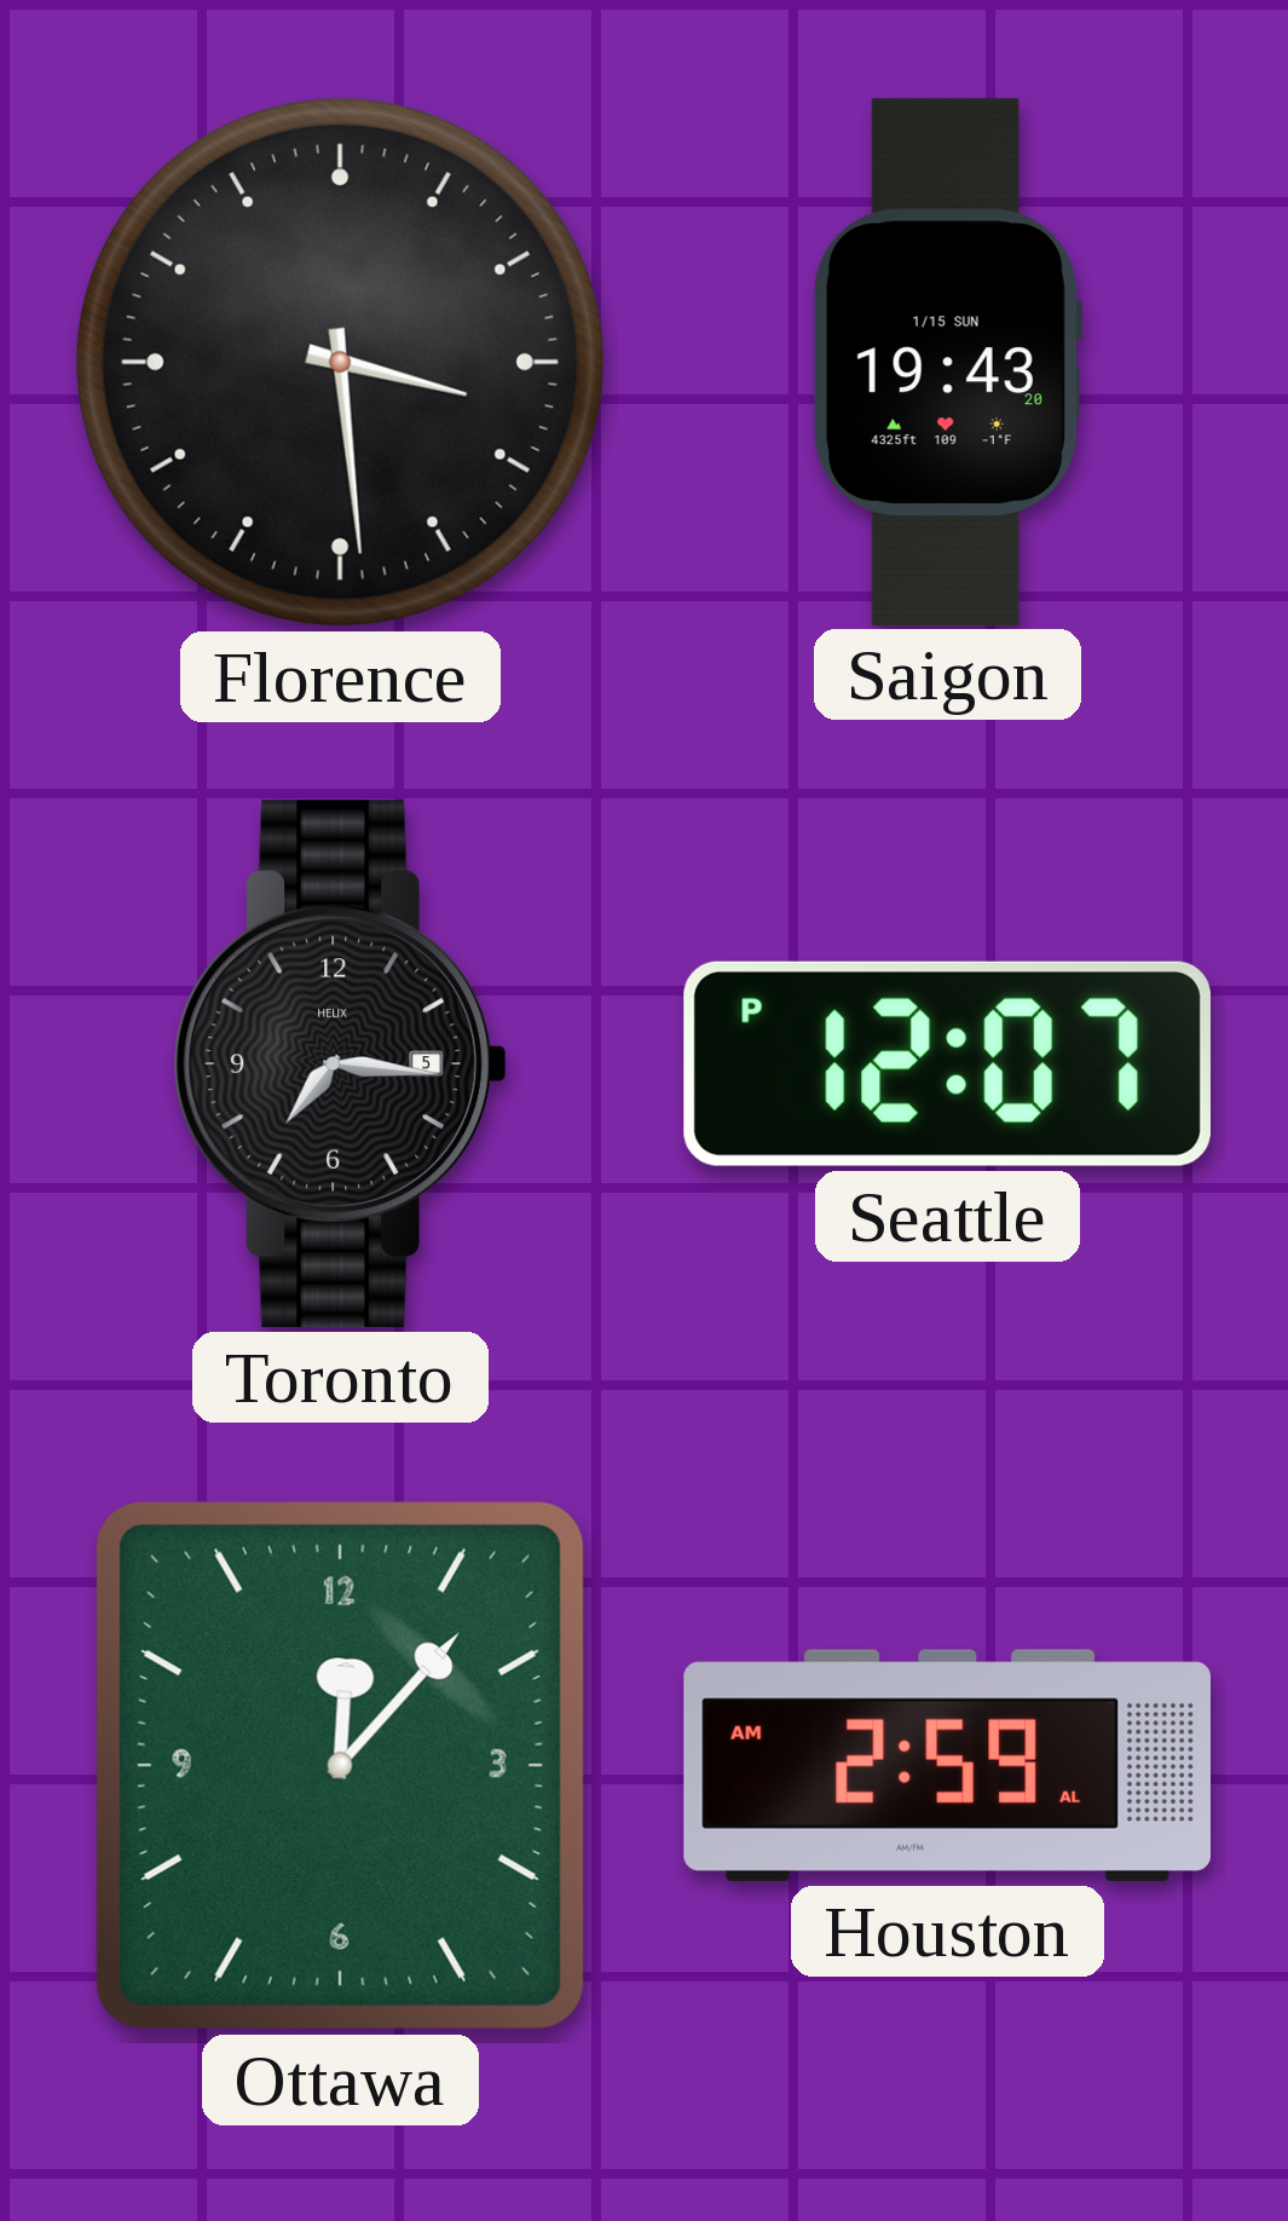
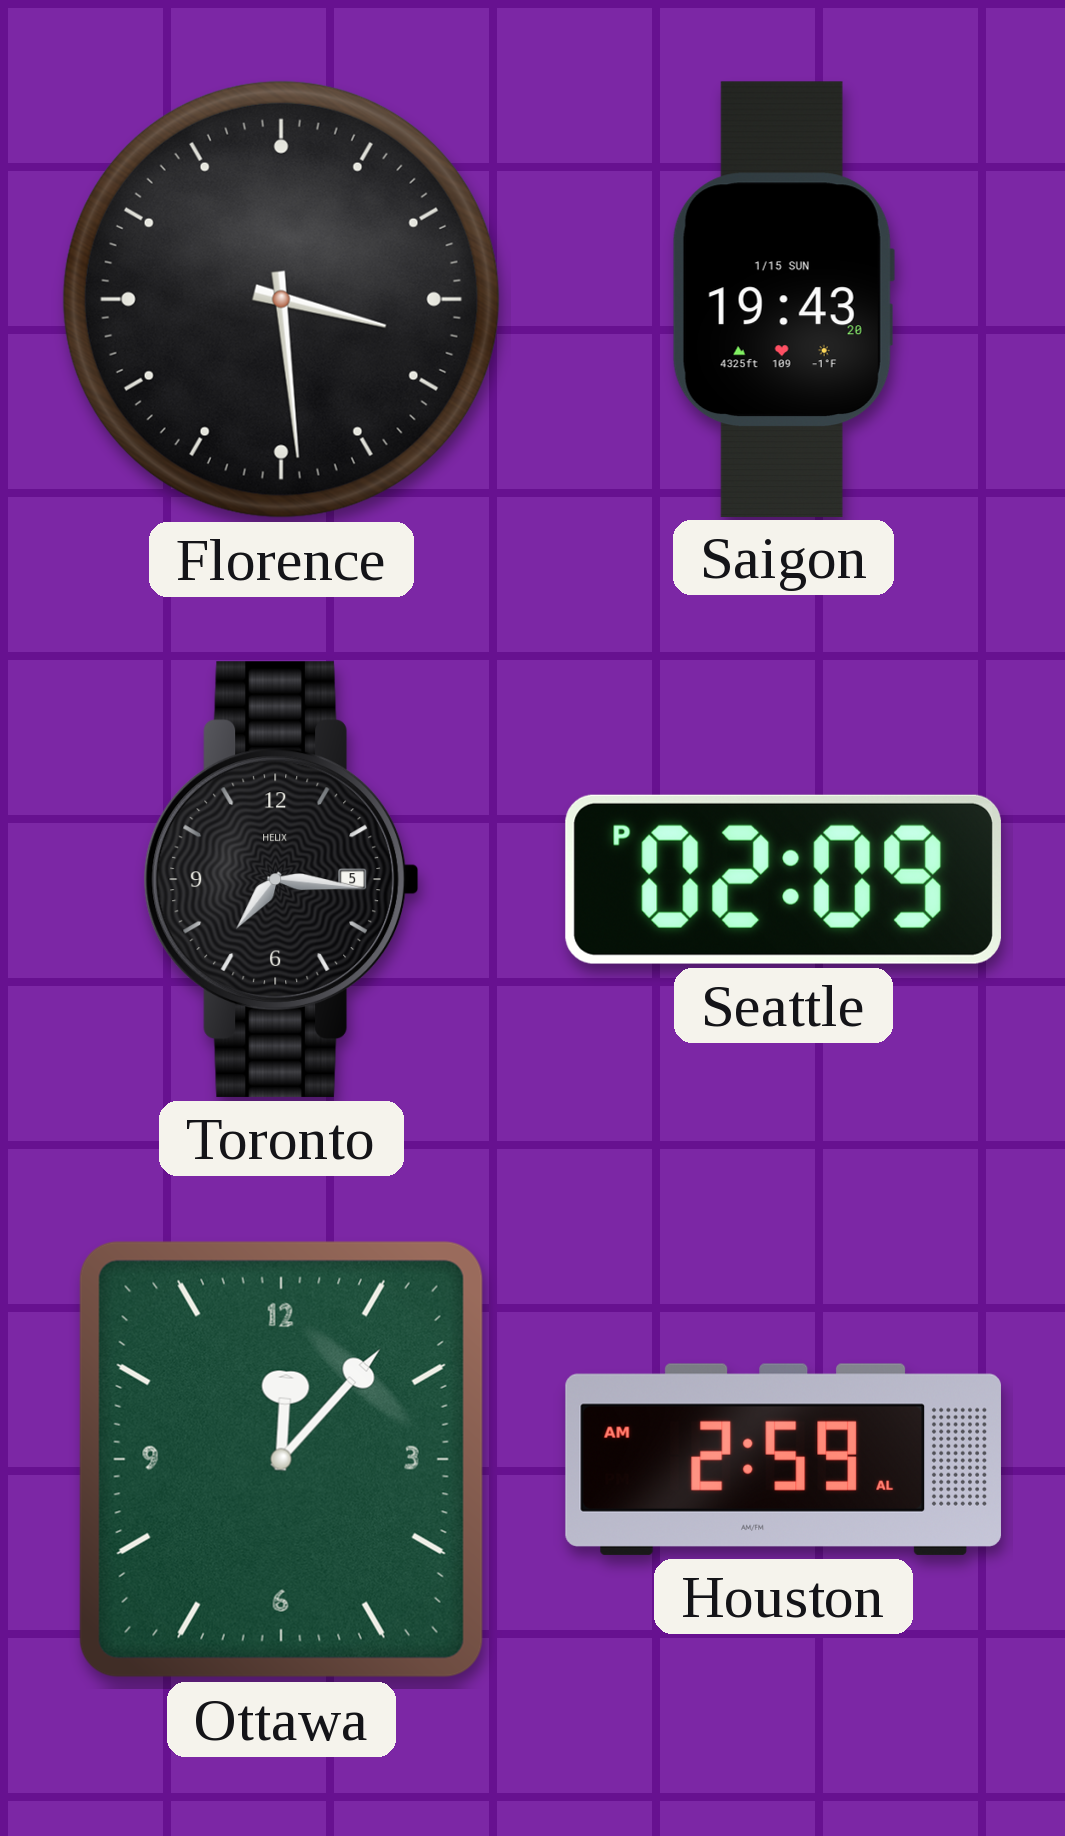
Seattle: 12:07 -> 02:09 (783, 879)
